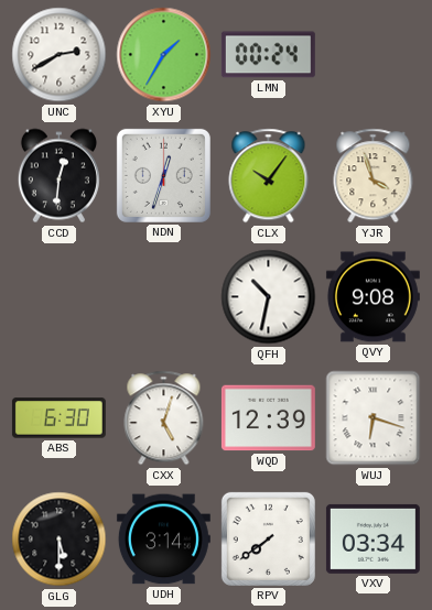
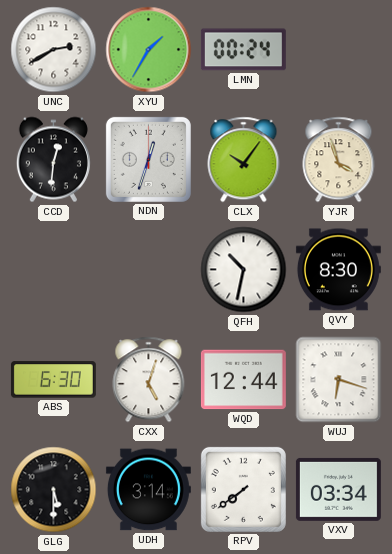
QVY: 9:08 -> 8:30 (338, 270)
WQD: 12:39 -> 12:44 (243, 380)
